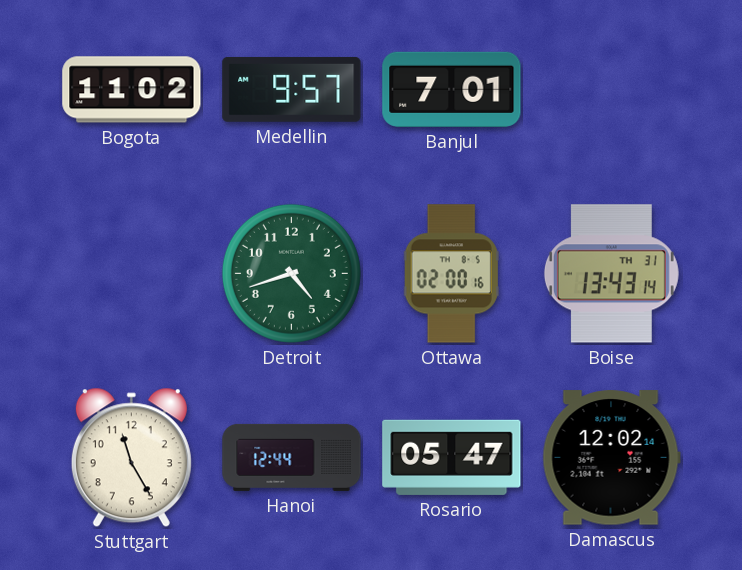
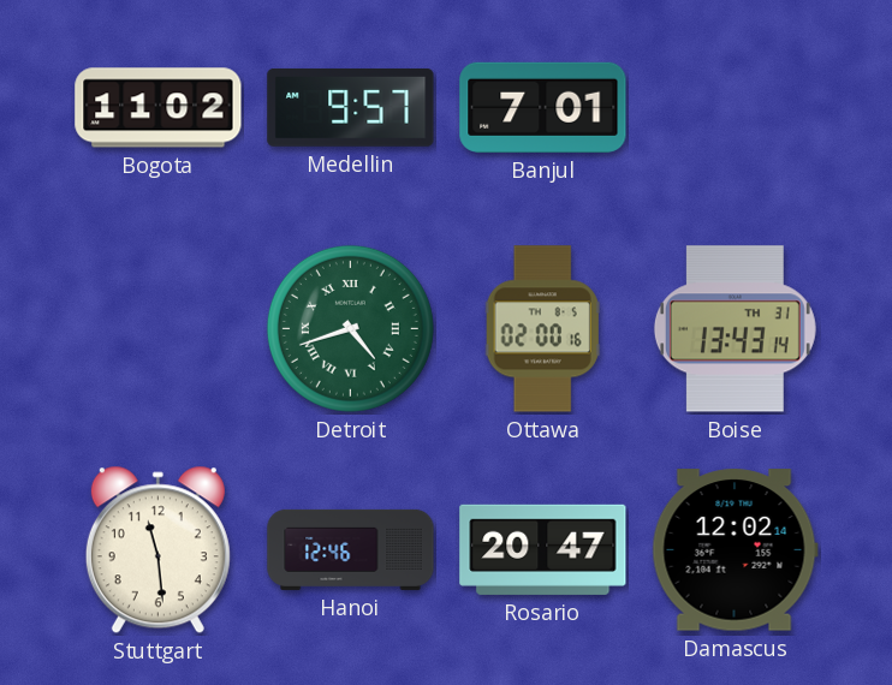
Detroit numerals: Arabic -> Roman (350, 328)
Stuttgart: 11:25 -> 11:29 (157, 550)
Hanoi: 12:44 -> 12:46 (351, 549)
Rosario: 05:47 -> 20:47 (543, 549)
